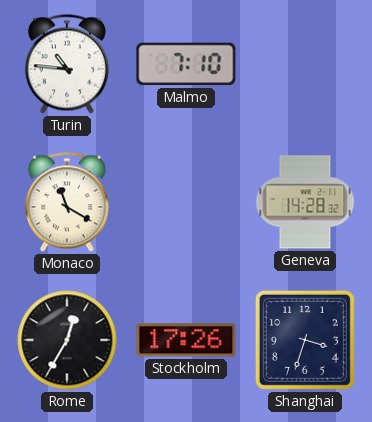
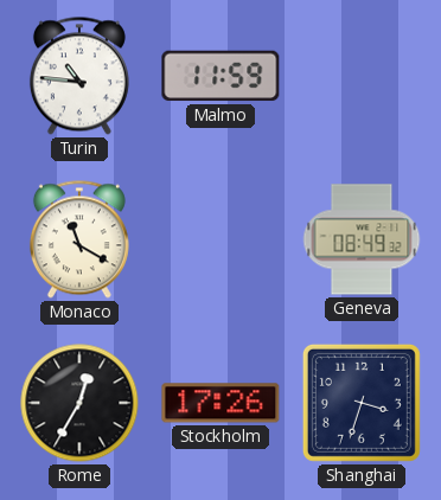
Malmo: 7:10 -> 11:59 (220, 76)
Geneva: 14:28 -> 08:49 (362, 239)
